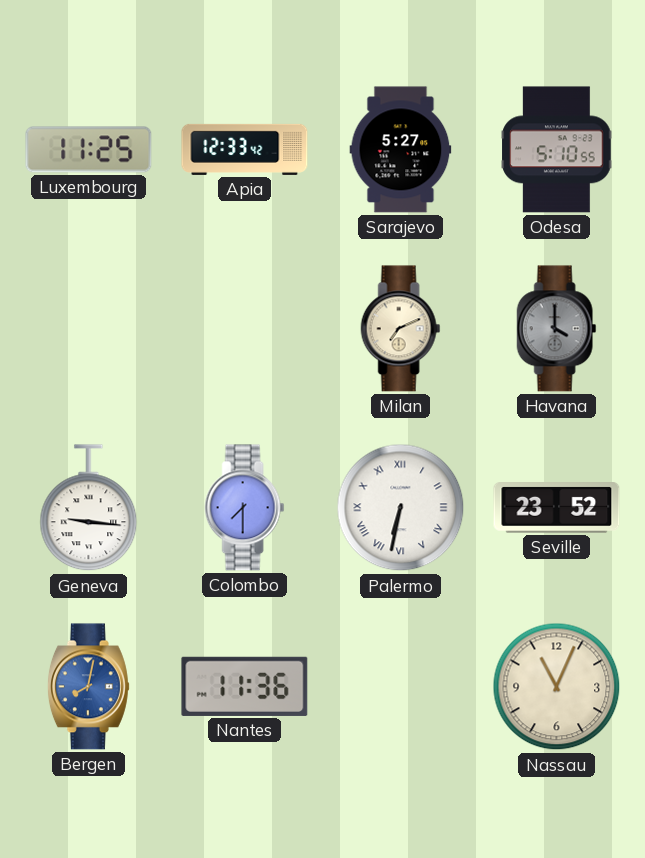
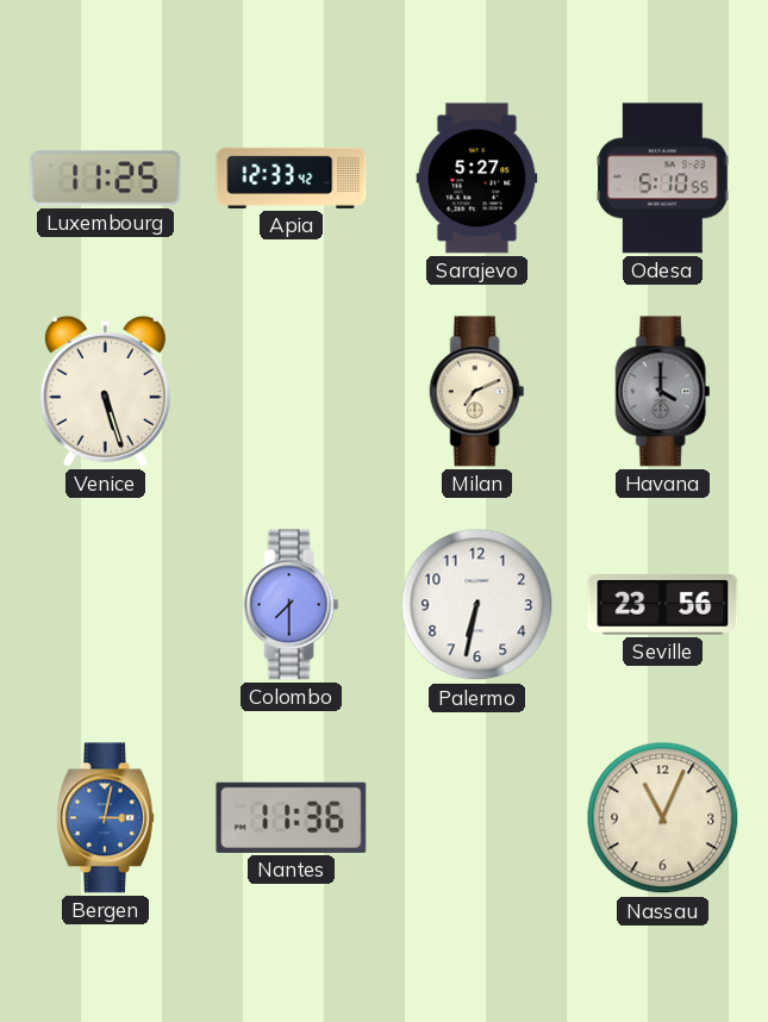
Venice: none -> 5:27 (105, 391)
Geneva: 9:16 -> none (89, 508)
Palermo numerals: Roman -> Arabic (477, 605)
Seville: 23:52 -> 23:56 (663, 605)
Bergen: 8:02 -> 3:02 (105, 818)
